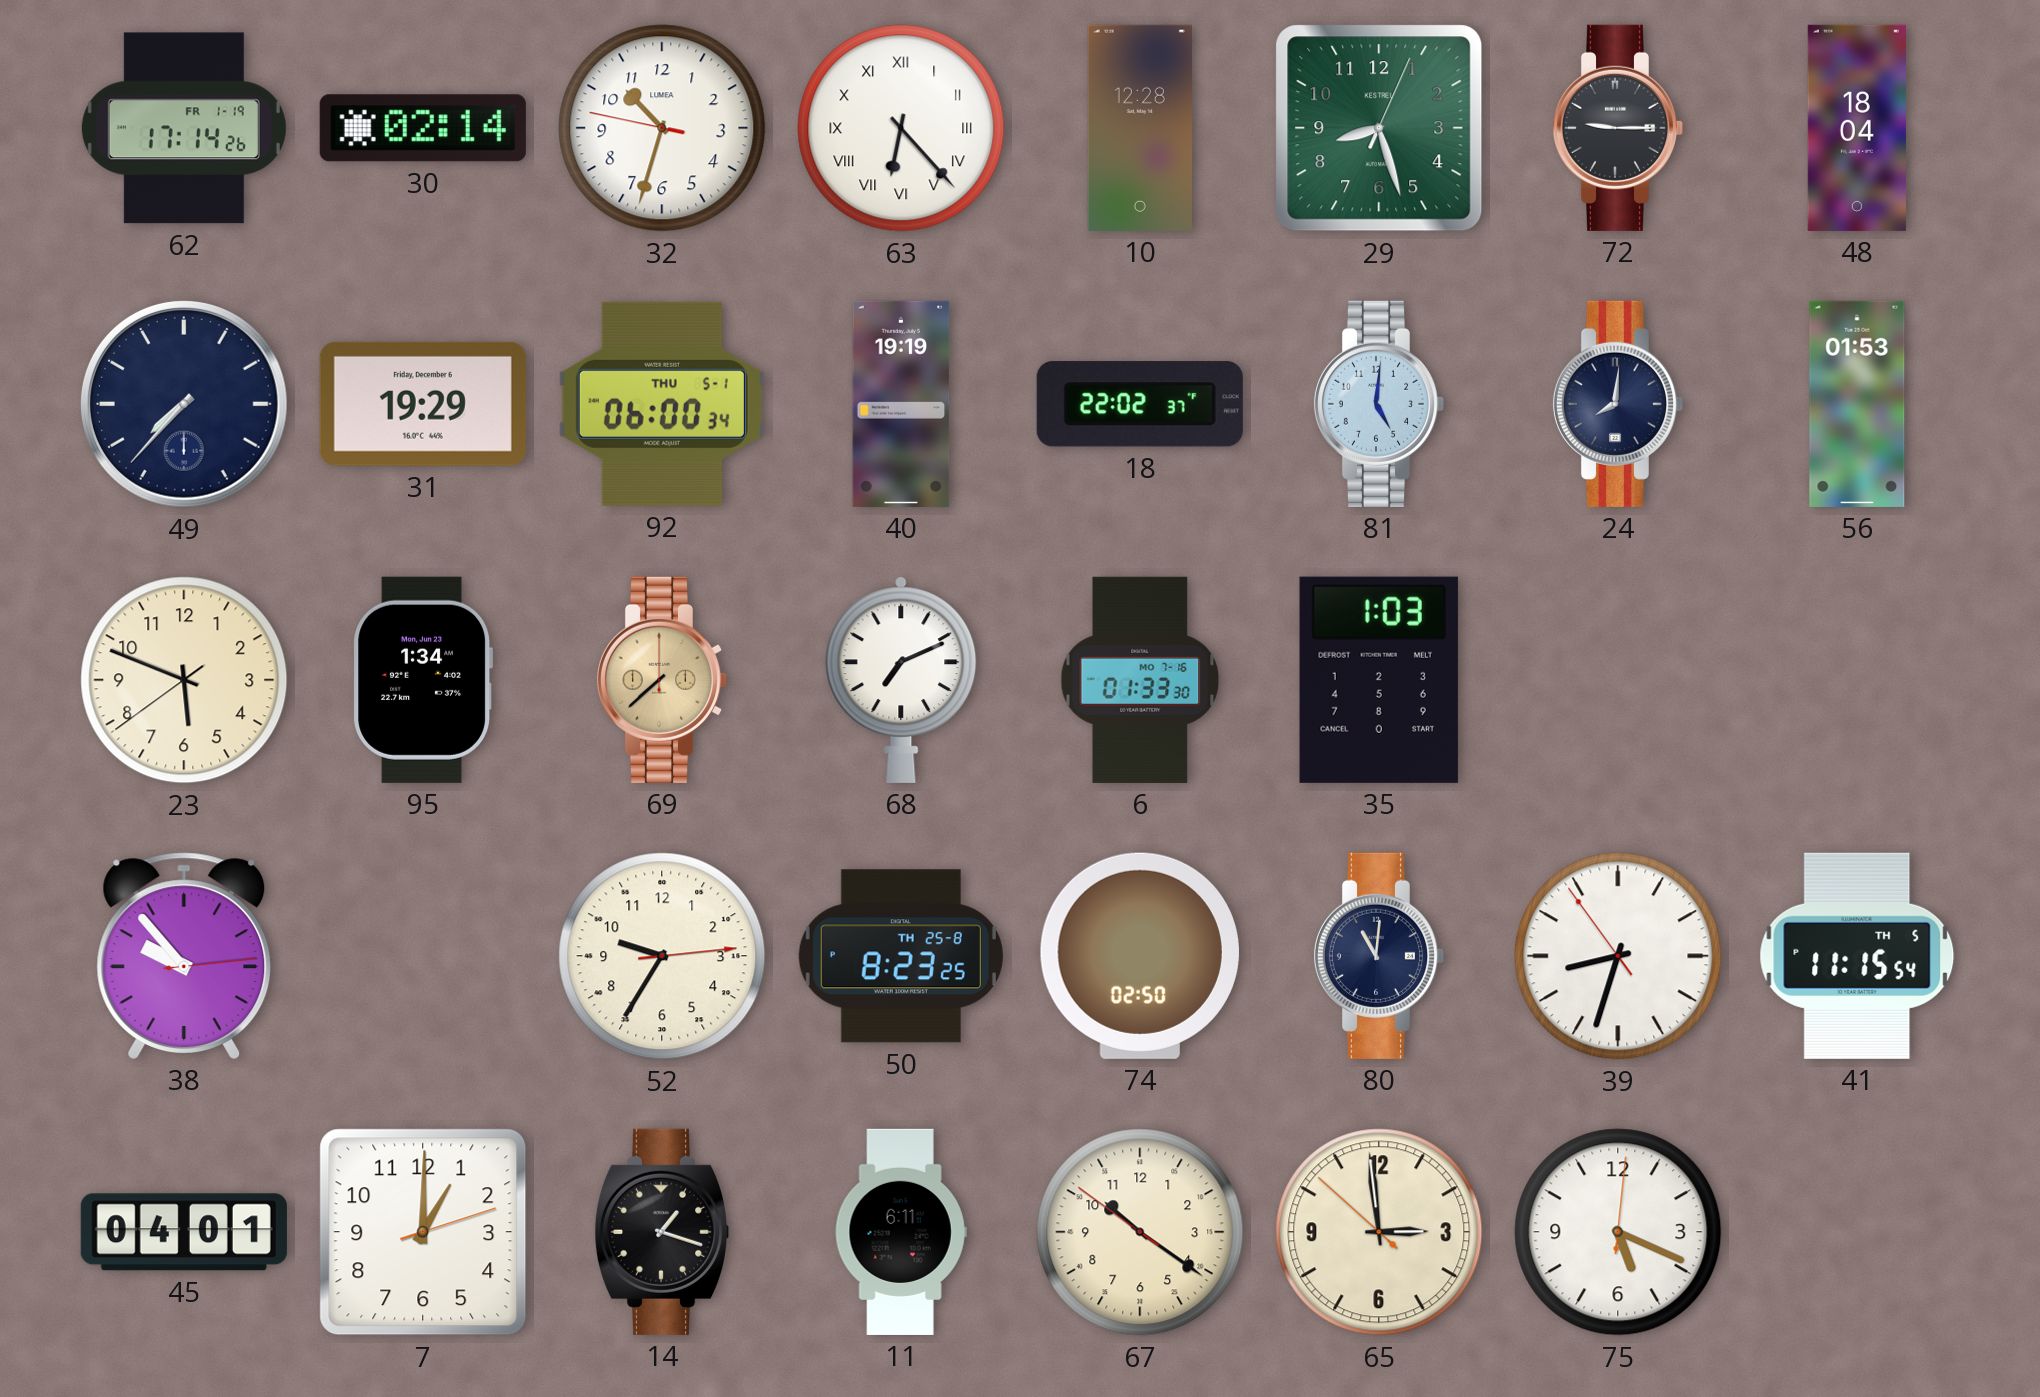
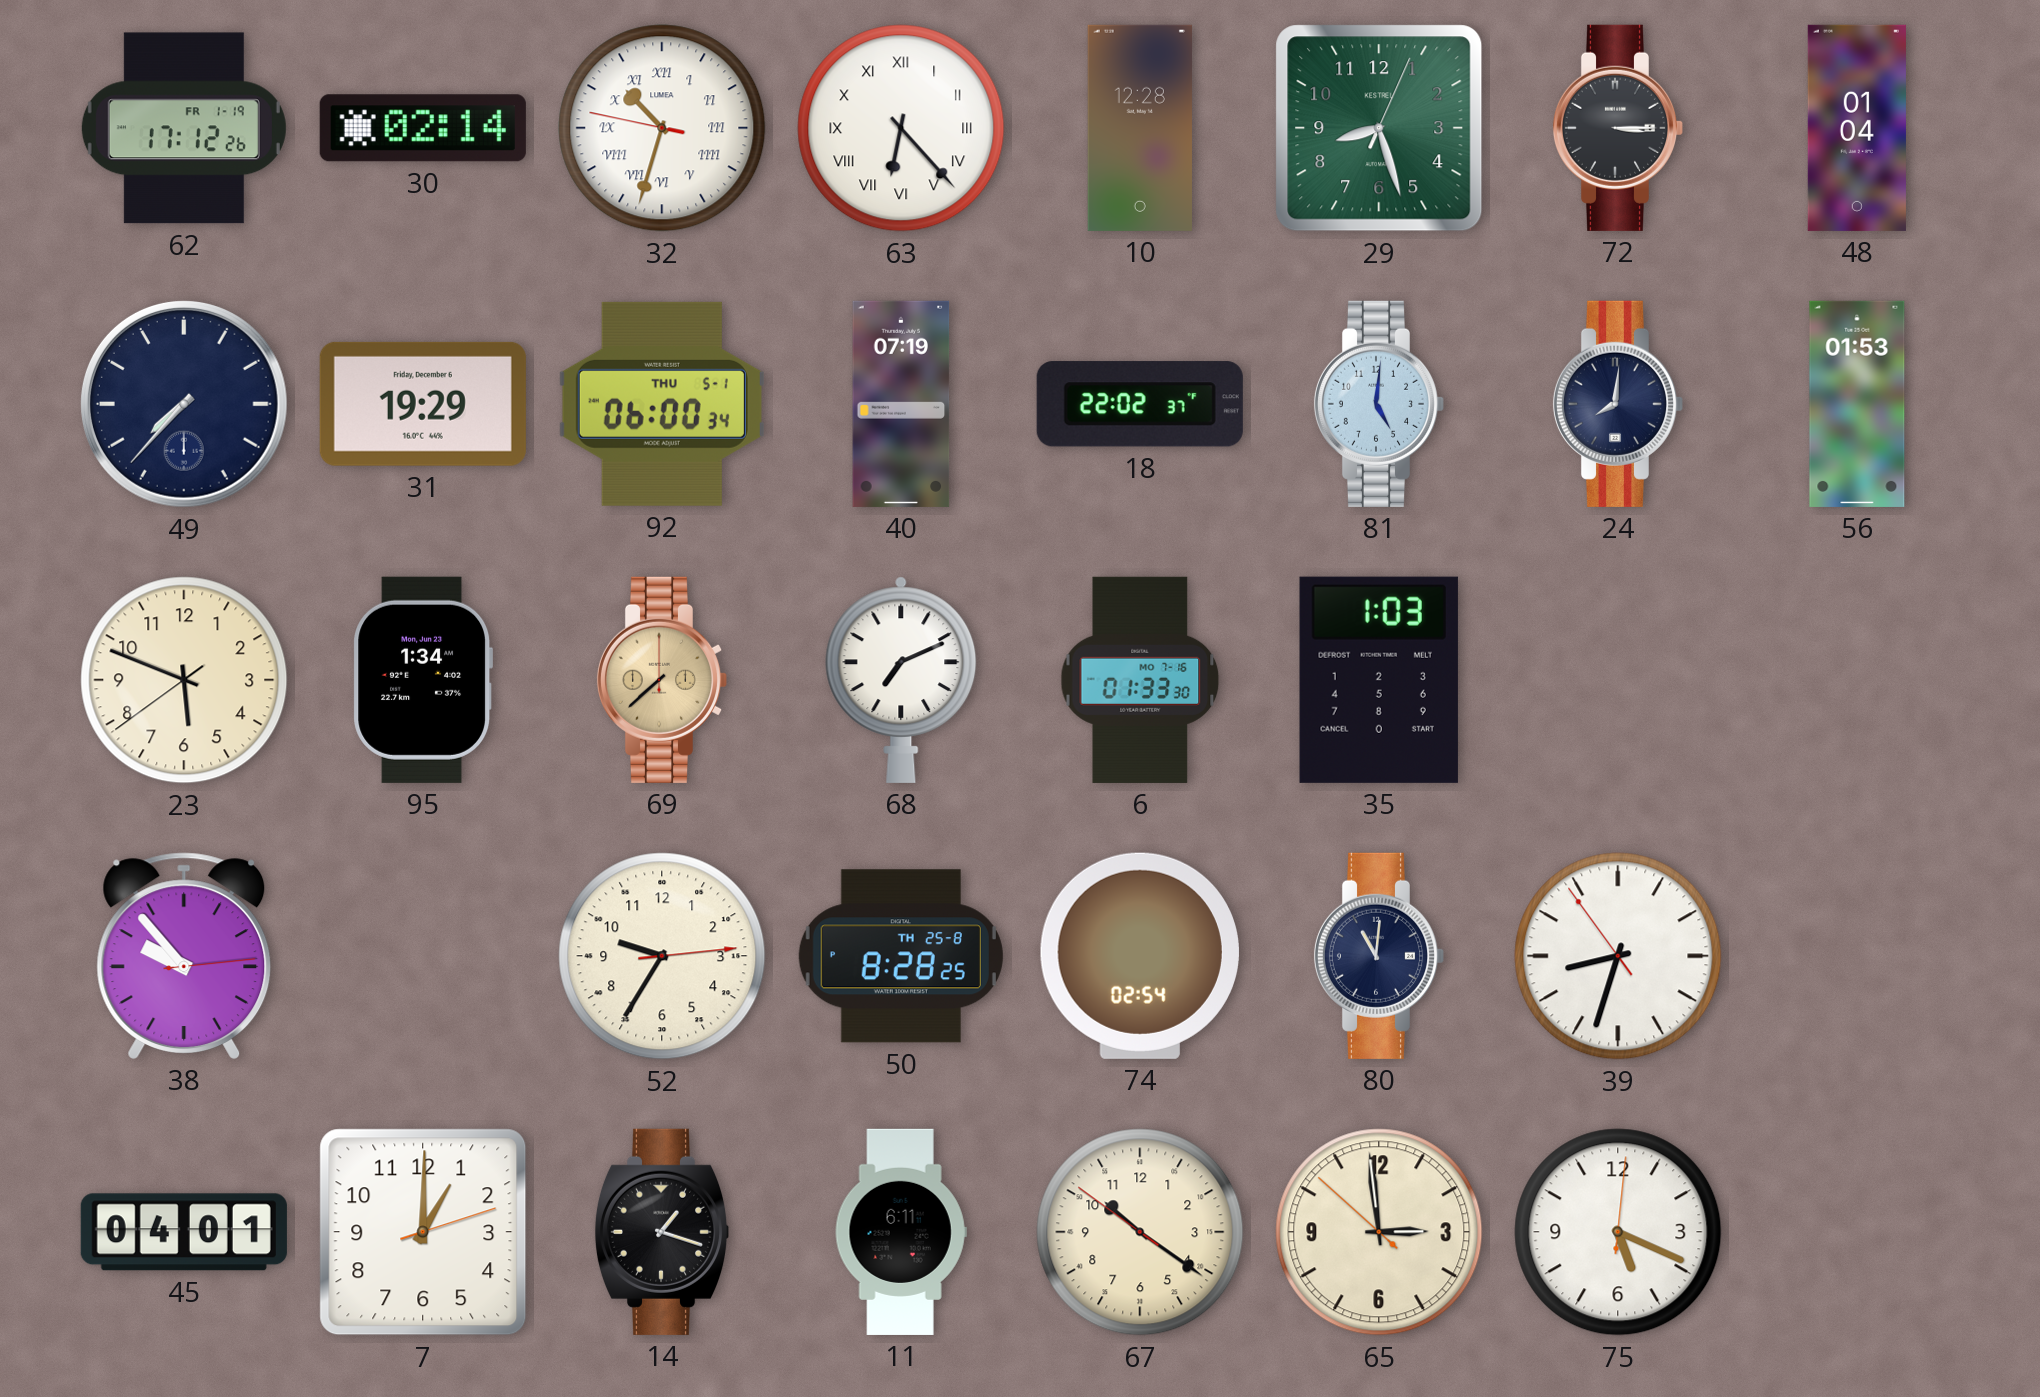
62: 17:14 -> 17:12 (184, 128)
32 numerals: Arabic -> Roman (662, 128)
72: 9:15 -> 3:15 (1618, 128)
48: 18:04 -> 01:04 (1857, 128)
40: 19:19 -> 07:19 (901, 404)
50: 8:23 -> 8:28 (901, 956)
74: 02:50 -> 02:54 (1140, 956)
41: 11:15 -> none (1857, 956)
